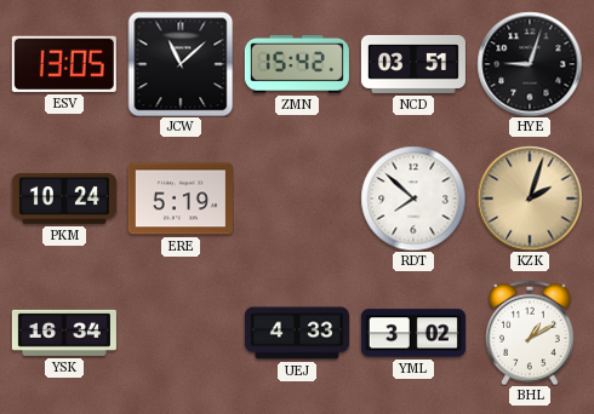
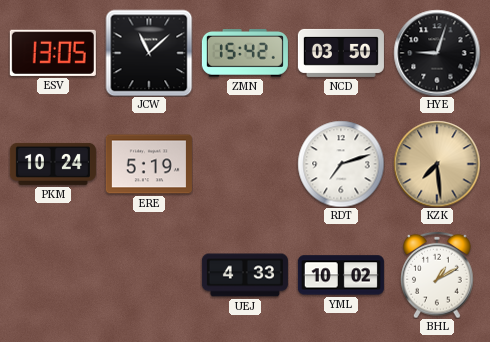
NCD: 03:51 -> 03:50 (341, 53)
RDT: 7:52 -> 7:12 (341, 164)
KZK: 2:03 -> 7:29 (437, 164)
YSK: 16:34 -> none (64, 333)
YML: 3:02 -> 10:02 (341, 275)
